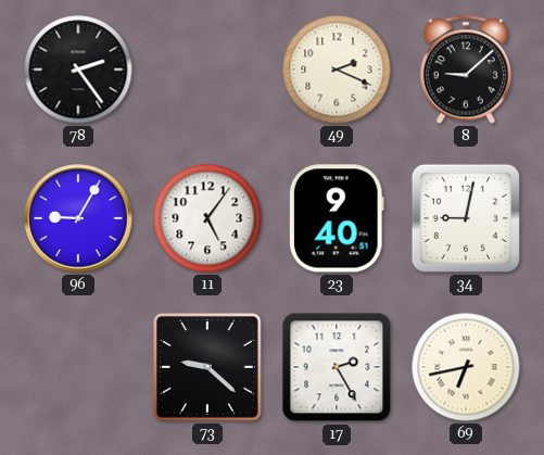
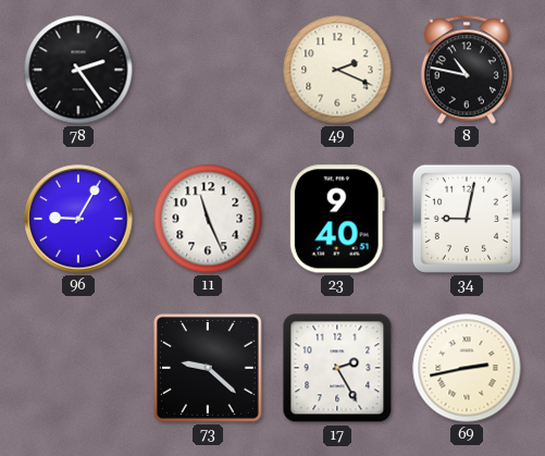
8: 9:08 -> 10:47 (467, 70)
11: 5:06 -> 11:26 (208, 219)
69: 6:43 -> 2:43 (467, 368)
